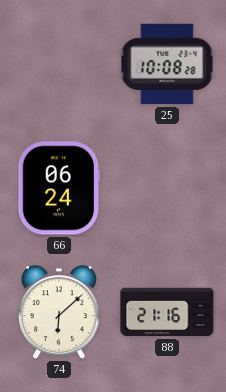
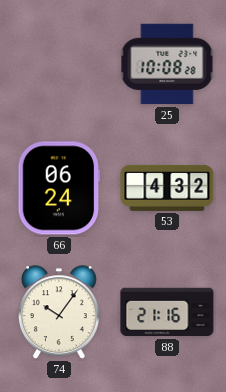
53: none -> 4:32 (167, 188)
74: 6:08 -> 10:06 (59, 313)
